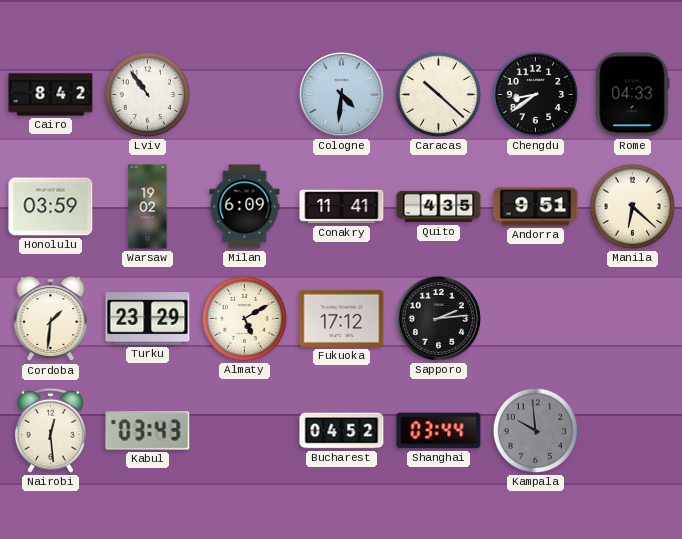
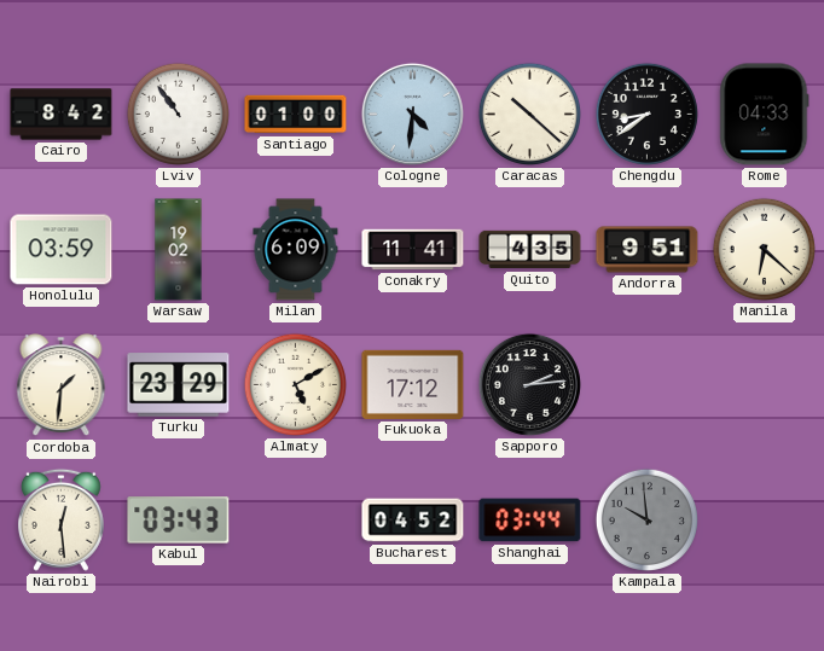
Santiago: none -> 01:00 (296, 115)
